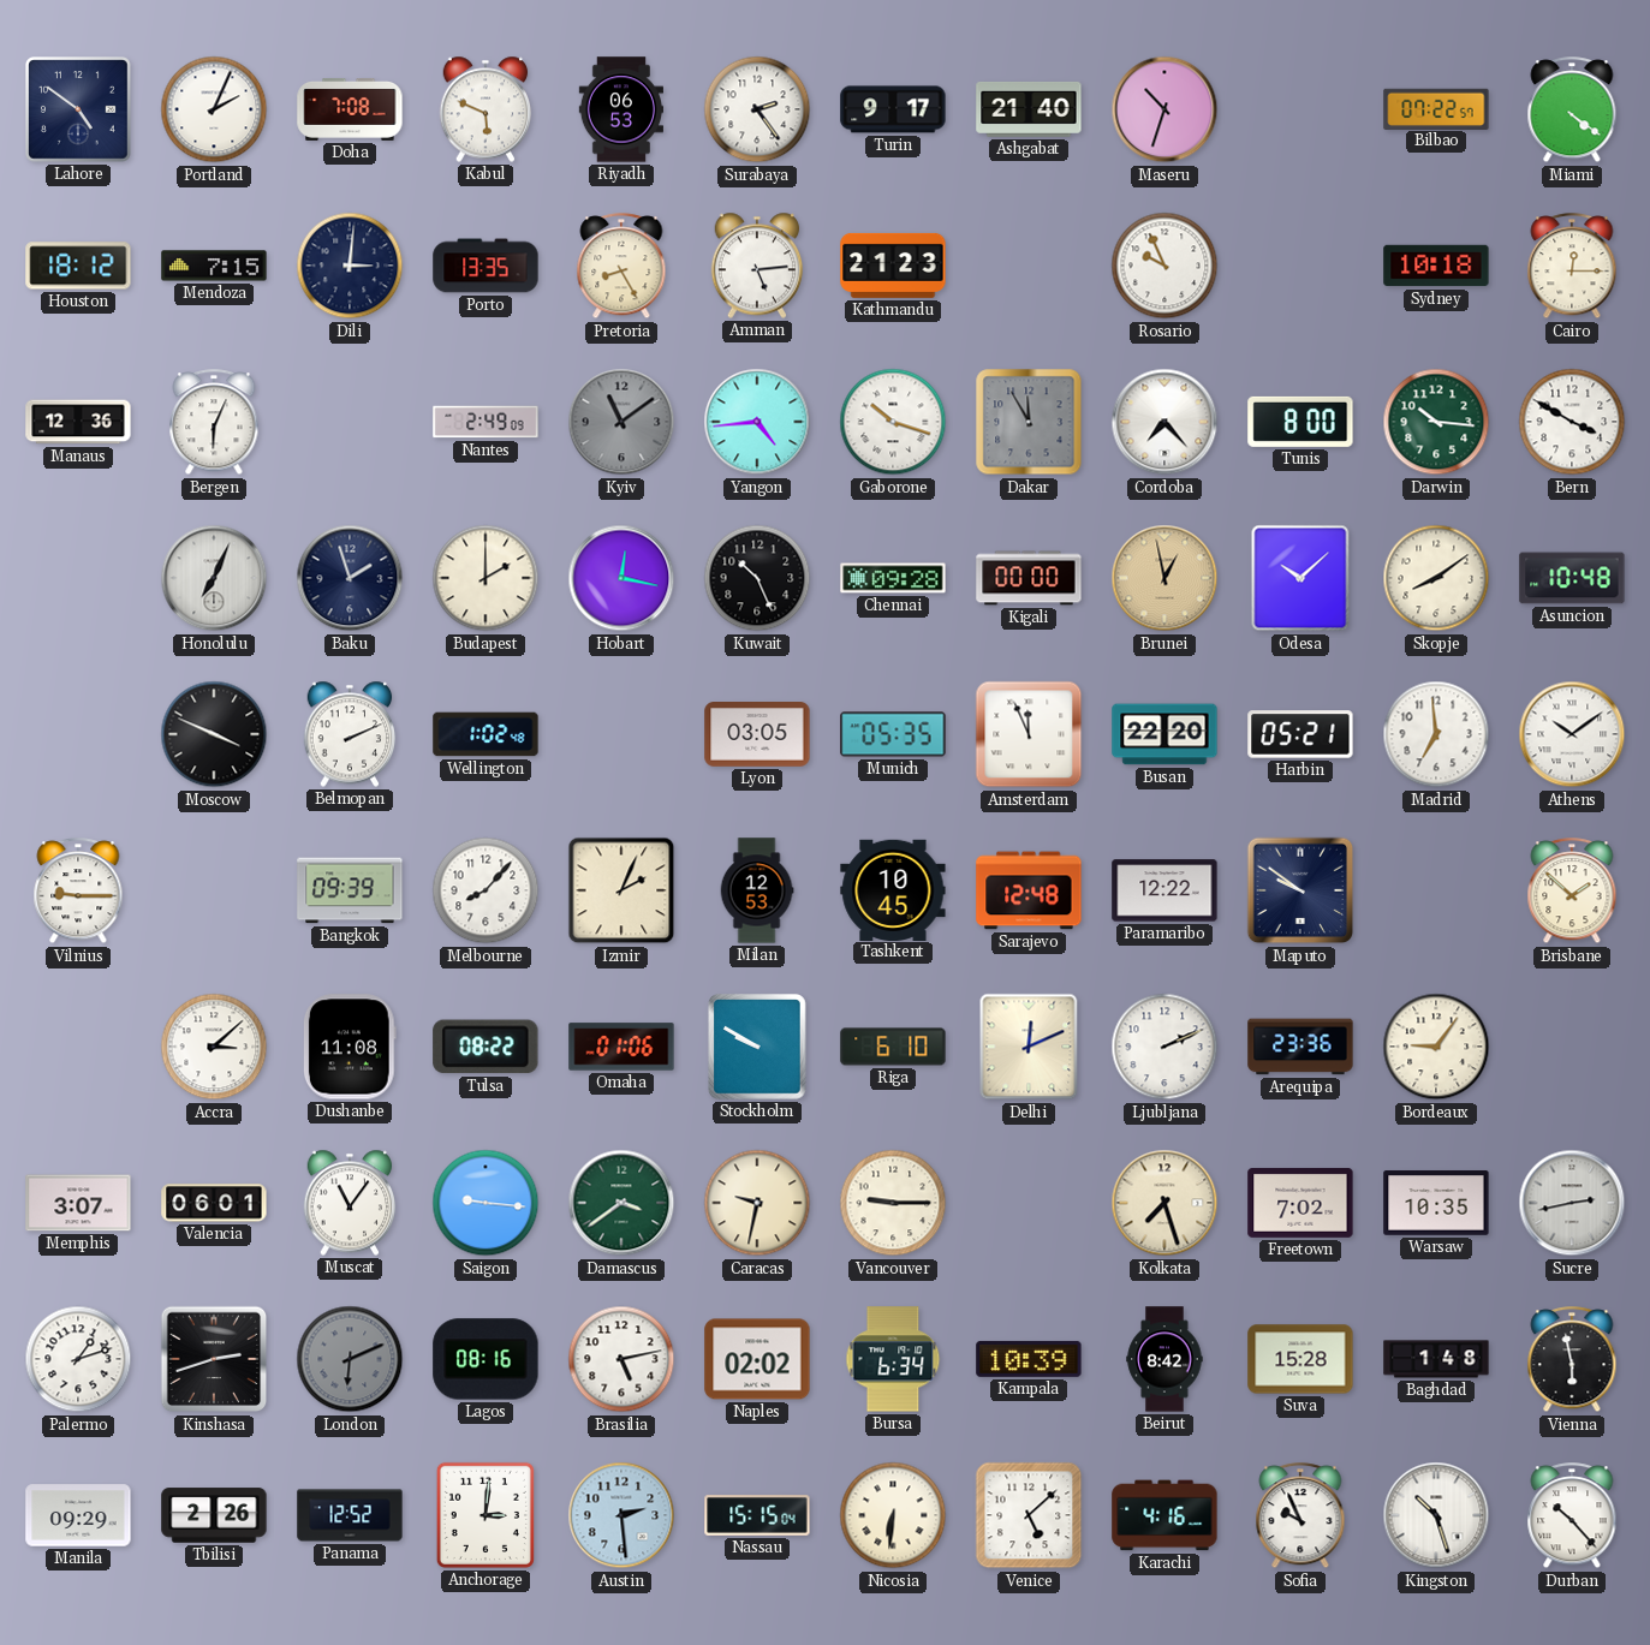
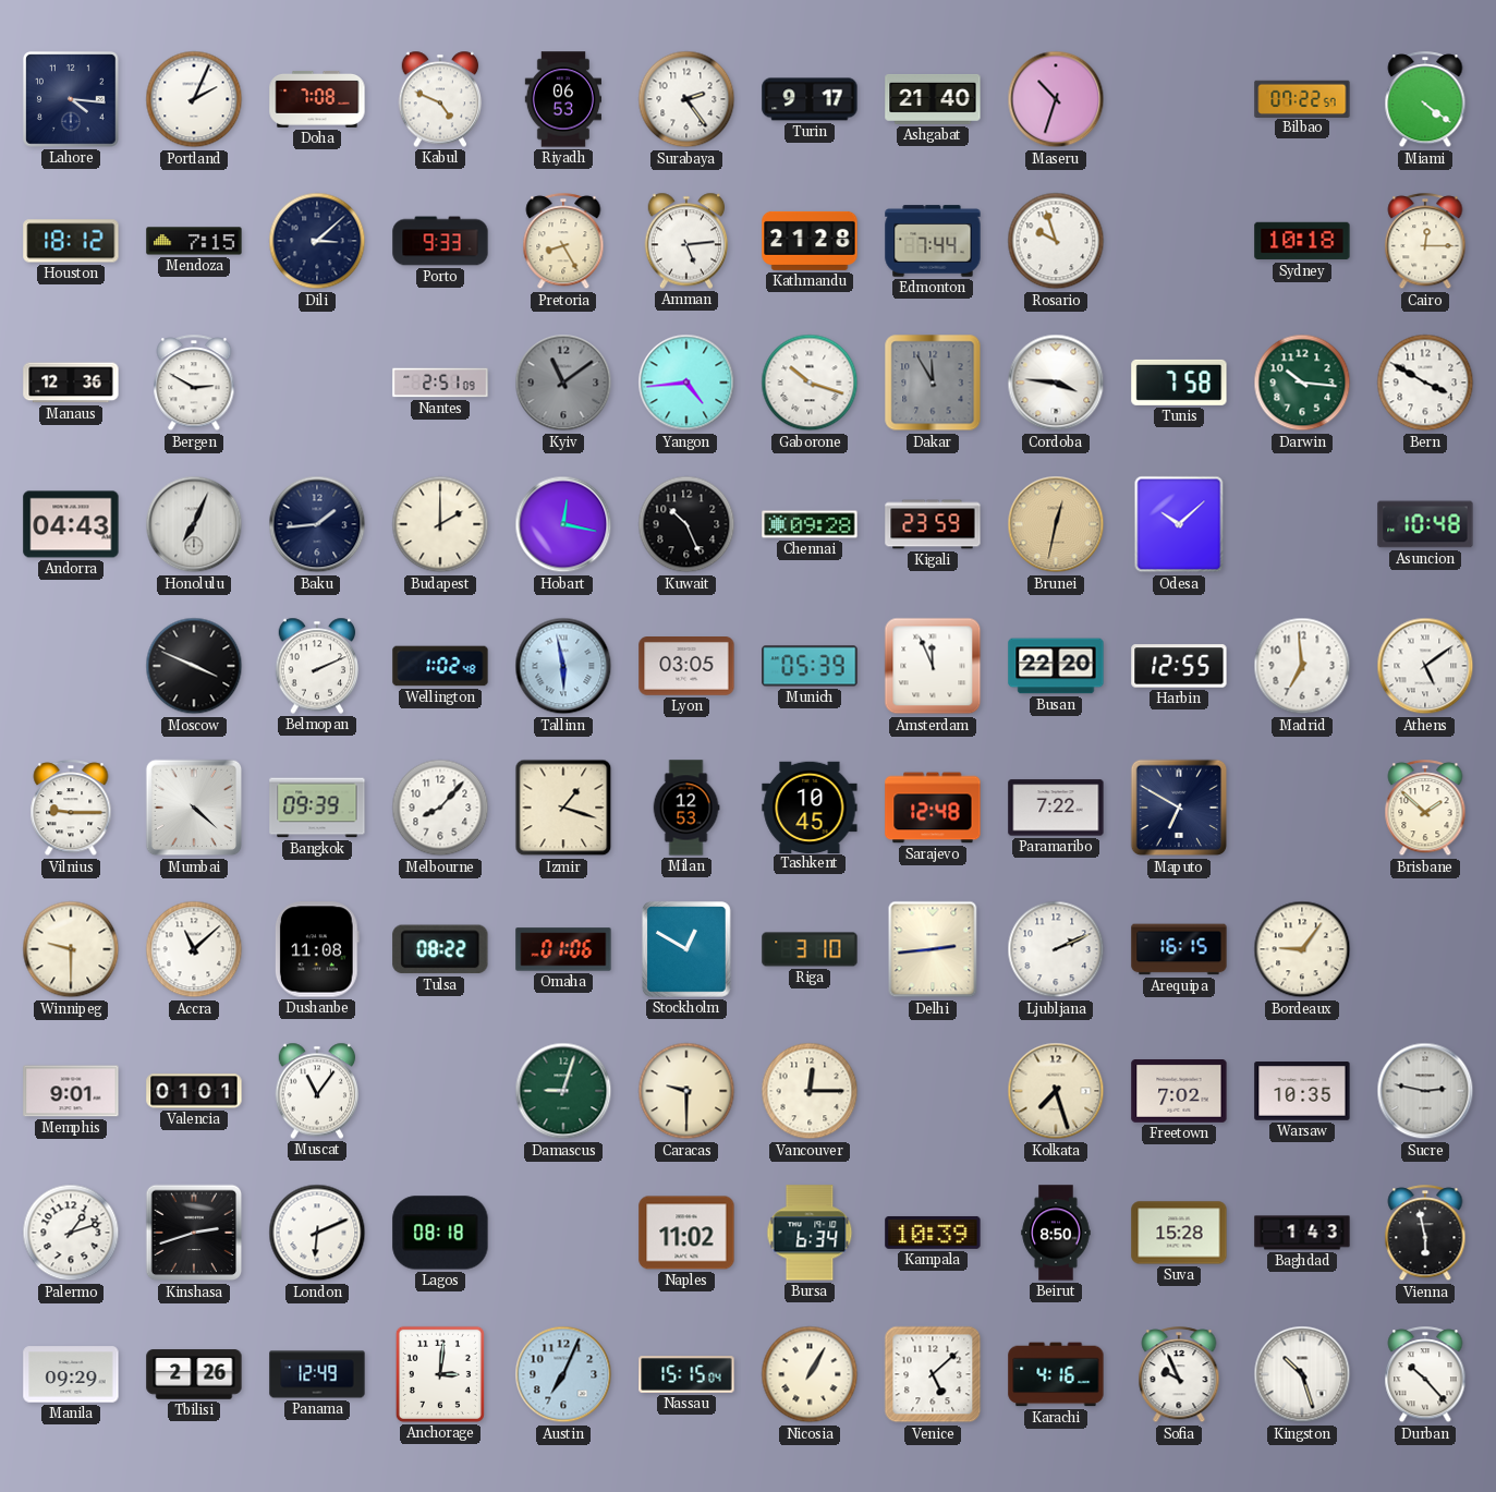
Lahore: 4:51 -> 4:16 (72, 100)
Kabul: 5:49 -> 4:49 (440, 99)
Dili: 3:01 -> 3:08 (317, 241)
Porto: 13:35 -> 9:33 (440, 241)
Kathmandu: 21:23 -> 21:28 (810, 241)
Edmonton: none -> 7:44 (933, 241)
Rosario: 9:56 -> 9:57 (1056, 241)
Bergen: 6:04 -> 2:50 (194, 384)
Nantes: 2:49 -> 2:51 (440, 383)
Cordoba: 7:23 -> 3:46 (1056, 383)
Tunis: 8:00 -> 7:58 (1179, 383)
Andorra: none -> 04:43 (71, 524)
Baku: 1:57 -> 1:44 (317, 524)
Kigali: 00:00 -> 23:59 (933, 524)
Brunei: 12:58 -> 12:32 (1056, 524)
Skopje: 8:09 -> none (1436, 578)
Tallinn: none -> 5:58 (563, 666)
Munich: 05:35 -> 05:39 (810, 666)
Harbin: 05:21 -> 12:55 (1179, 666)
Athens: 10:09 -> 5:09 (1425, 666)
Mumbai: none -> 4:22 (194, 808)
Izmir: 2:04 -> 1:18 (563, 808)
Paramaribo: 12:22 -> 7:22 (1056, 808)
Maputo: 9:51 -> 6:50 (1179, 808)
Winnipeg: none -> 9:30 (71, 949)
Accra: 3:08 -> 11:08 (194, 949)
Stockholm: 9:50 -> 12:50 (688, 949)
Riga: 6:10 -> 3:10 (810, 949)
Delhi: 12:11 -> 2:44 (933, 949)
Arequipa: 23:36 -> 16:15 (1179, 949)
Memphis: 3:07 -> 9:01 (71, 1091)
Valencia: 06:01 -> 01:01 (194, 1091)
Saigon: 9:16 -> none (486, 1203)
Damascus: 3:39 -> 9:03 (563, 1091)
Caracas: 9:32 -> 9:30 (686, 1091)
Vancouver: 9:15 -> 12:15 (810, 1091)
Sucre: 2:43 -> 2:47 (1425, 1091)
London dial: grey -> white (317, 1233)
Lagos: 08:16 -> 08:18 (440, 1233)
Brasilia: 5:13 -> none (621, 1359)
Naples: 02:02 -> 11:02 (686, 1233)
Beirut: 8:42 -> 8:50 (1056, 1233)
Baghdad: 1:48 -> 1:43 (1302, 1233)
Panama: 12:52 -> 12:49 (317, 1374)
Austin: 2:29 -> 7:04 (563, 1374)
Nicosia: 6:31 -> 1:05 (810, 1374)
